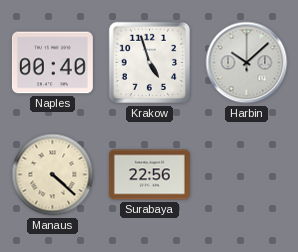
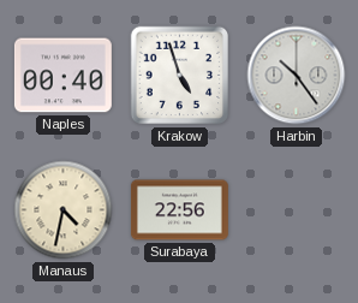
Harbin: 10:08 -> 10:24 (297, 76)
Manaus: 4:22 -> 4:32 (64, 210)
